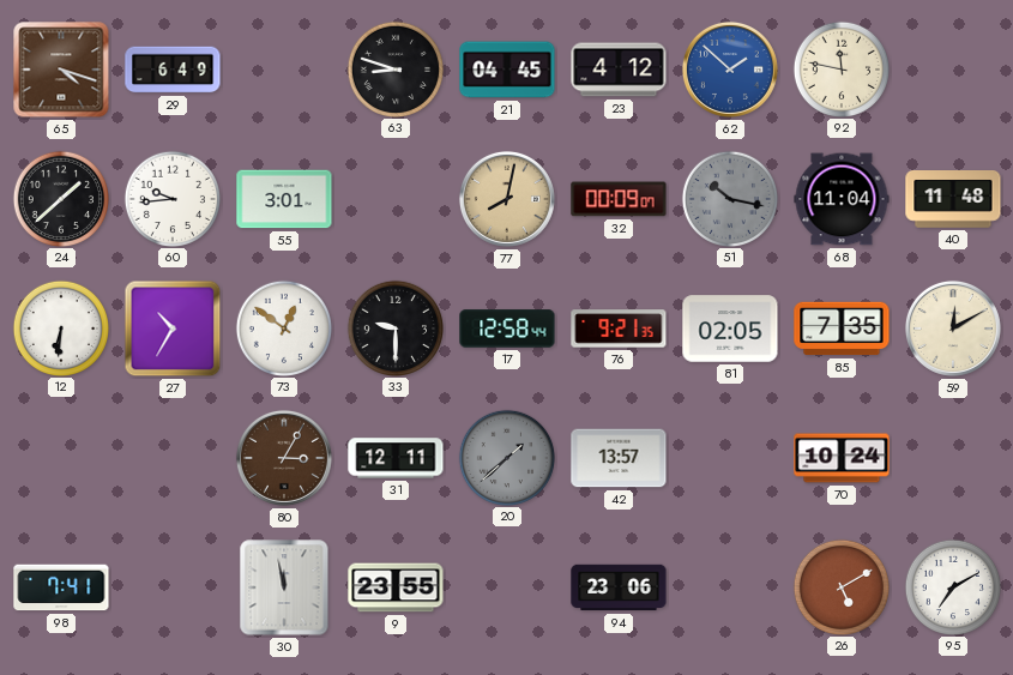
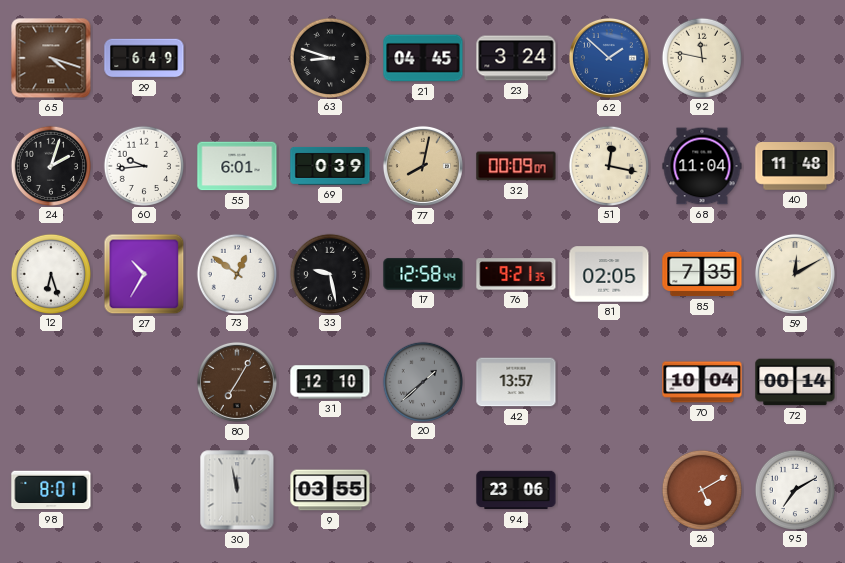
23: 4:12 -> 3:24 (516, 58)
24: 1:38 -> 2:03 (50, 165)
55: 3:01 -> 6:01 (237, 166)
69: none -> 0:39 (330, 166)
51: 10:17 -> 12:17 (608, 165)
51 dial: grey -> cream (608, 165)
12: 6:31 -> 6:27 (50, 273)
33: 9:30 -> 9:28 (329, 273)
80: 3:05 -> 7:05 (237, 382)
31: 12:11 -> 12:10 (330, 382)
70: 10:24 -> 10:04 (702, 382)
72: none -> 00:14 (795, 382)
98: 7:41 -> 8:01 (51, 490)
9: 23:55 -> 03:55 (330, 490)
